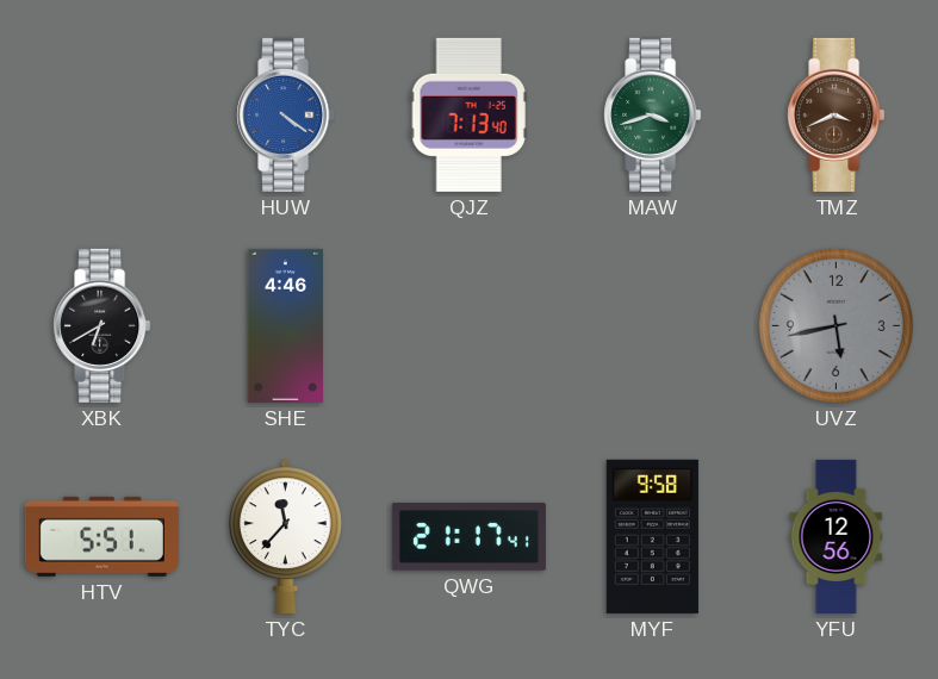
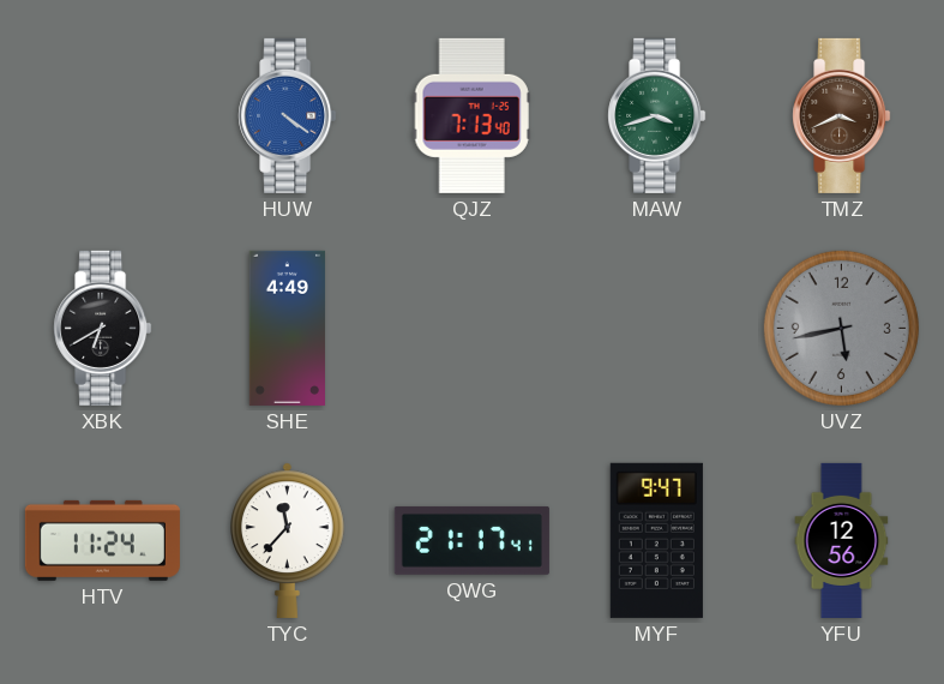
SHE: 4:46 -> 4:49 (287, 328)
HTV: 5:51 -> 11:24 (102, 540)
MYF: 9:58 -> 9:47 (656, 540)
